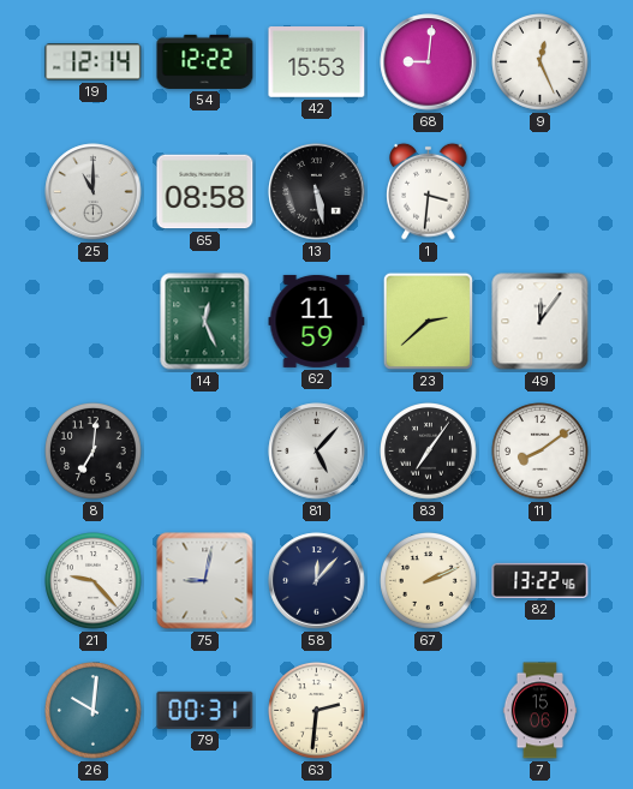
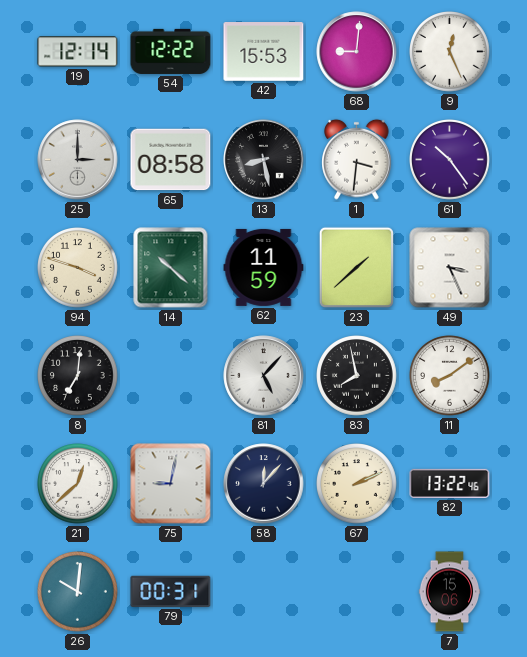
25: 11:00 -> 3:00 (78, 160)
13: 5:28 -> 8:28 (264, 160)
61: none -> 10:24 (450, 160)
94: none -> 3:48 (78, 268)
14: 12:26 -> 10:22 (171, 268)
23: 2:38 -> 1:38 (356, 267)
49: 12:06 -> 3:26 (450, 268)
83: 7:06 -> 7:58 (357, 376)
21: 9:23 -> 12:38 (78, 484)
63: 2:31 -> none (317, 711)
